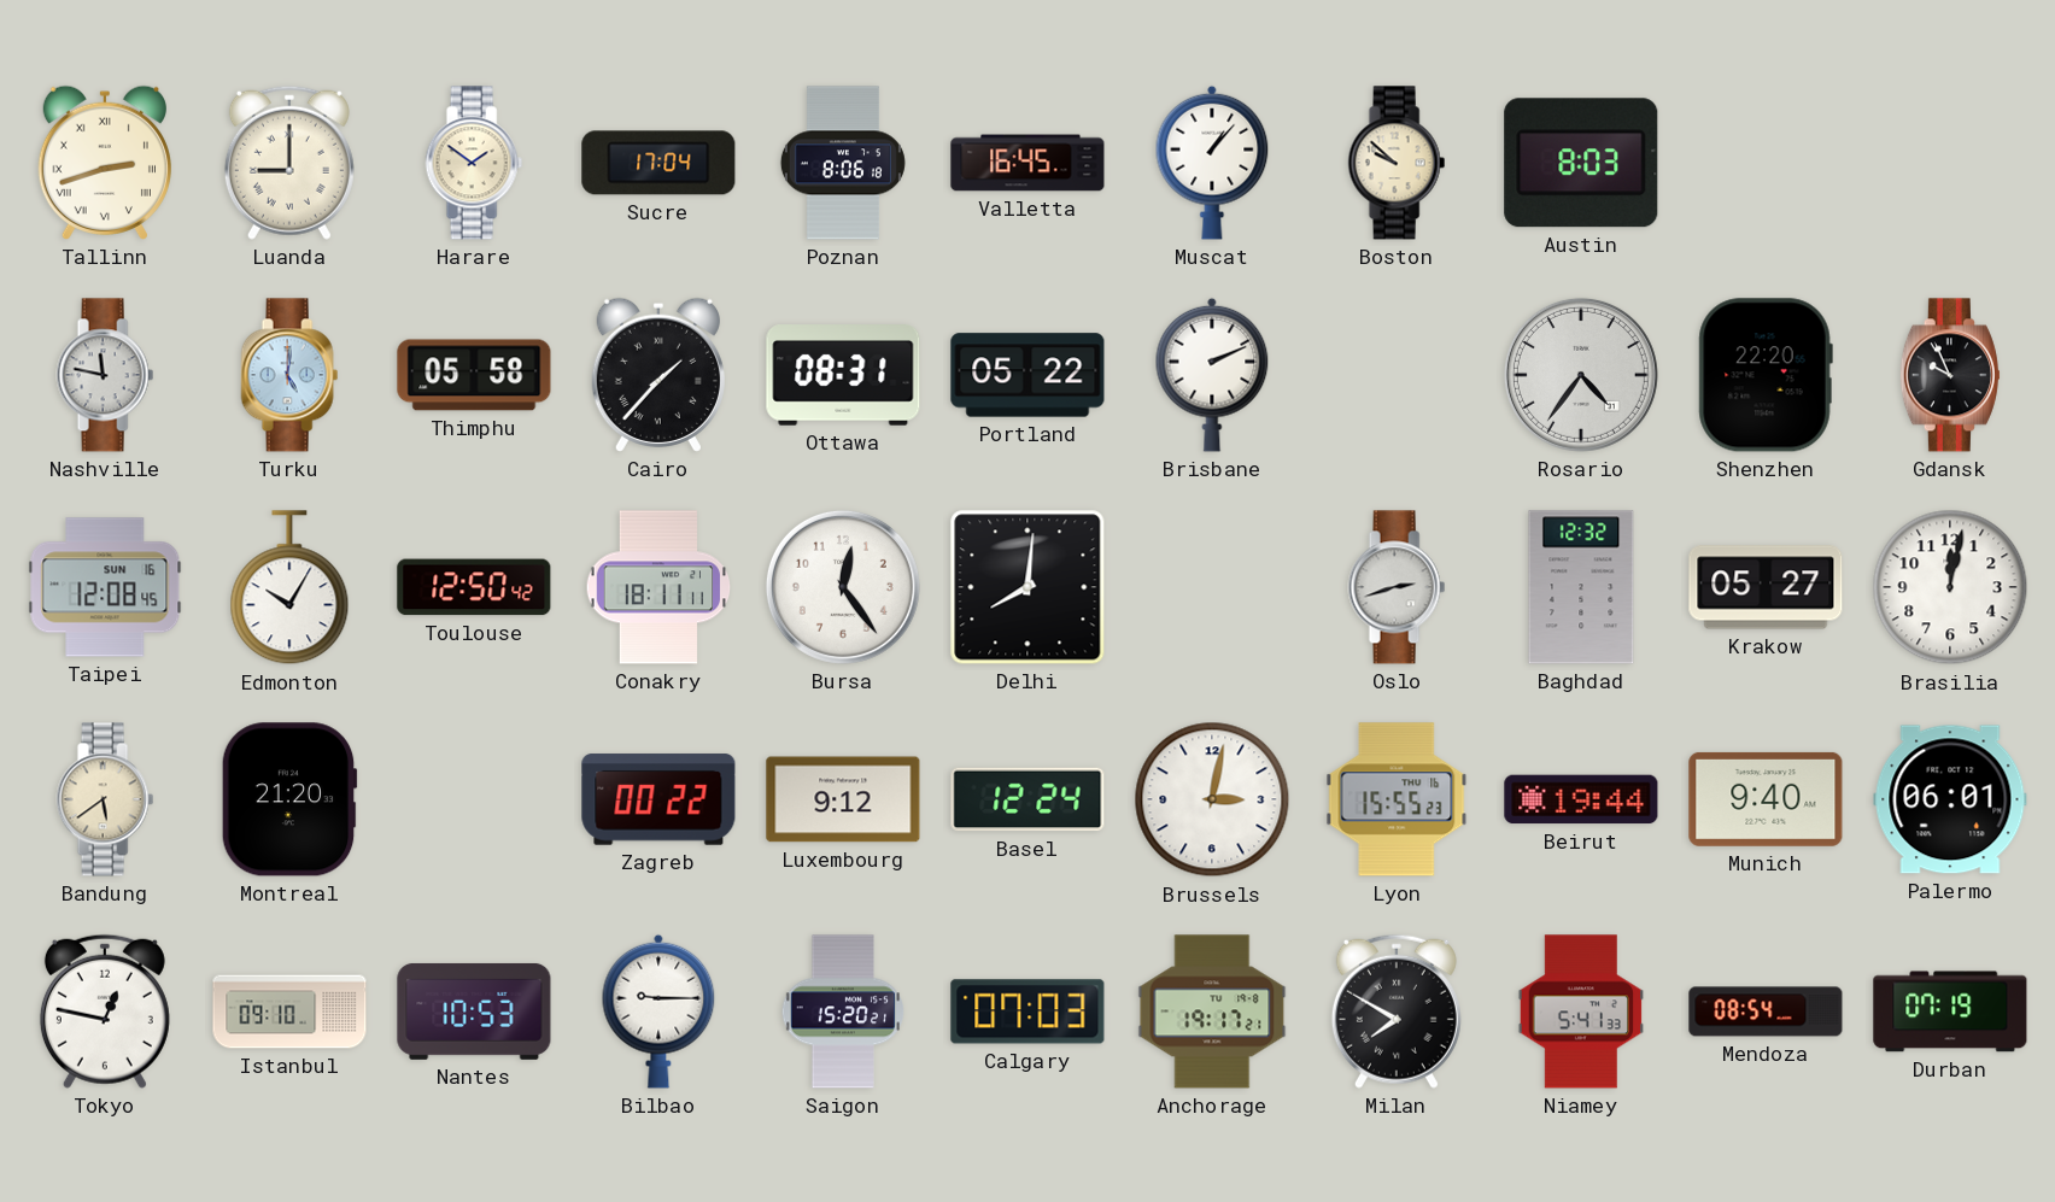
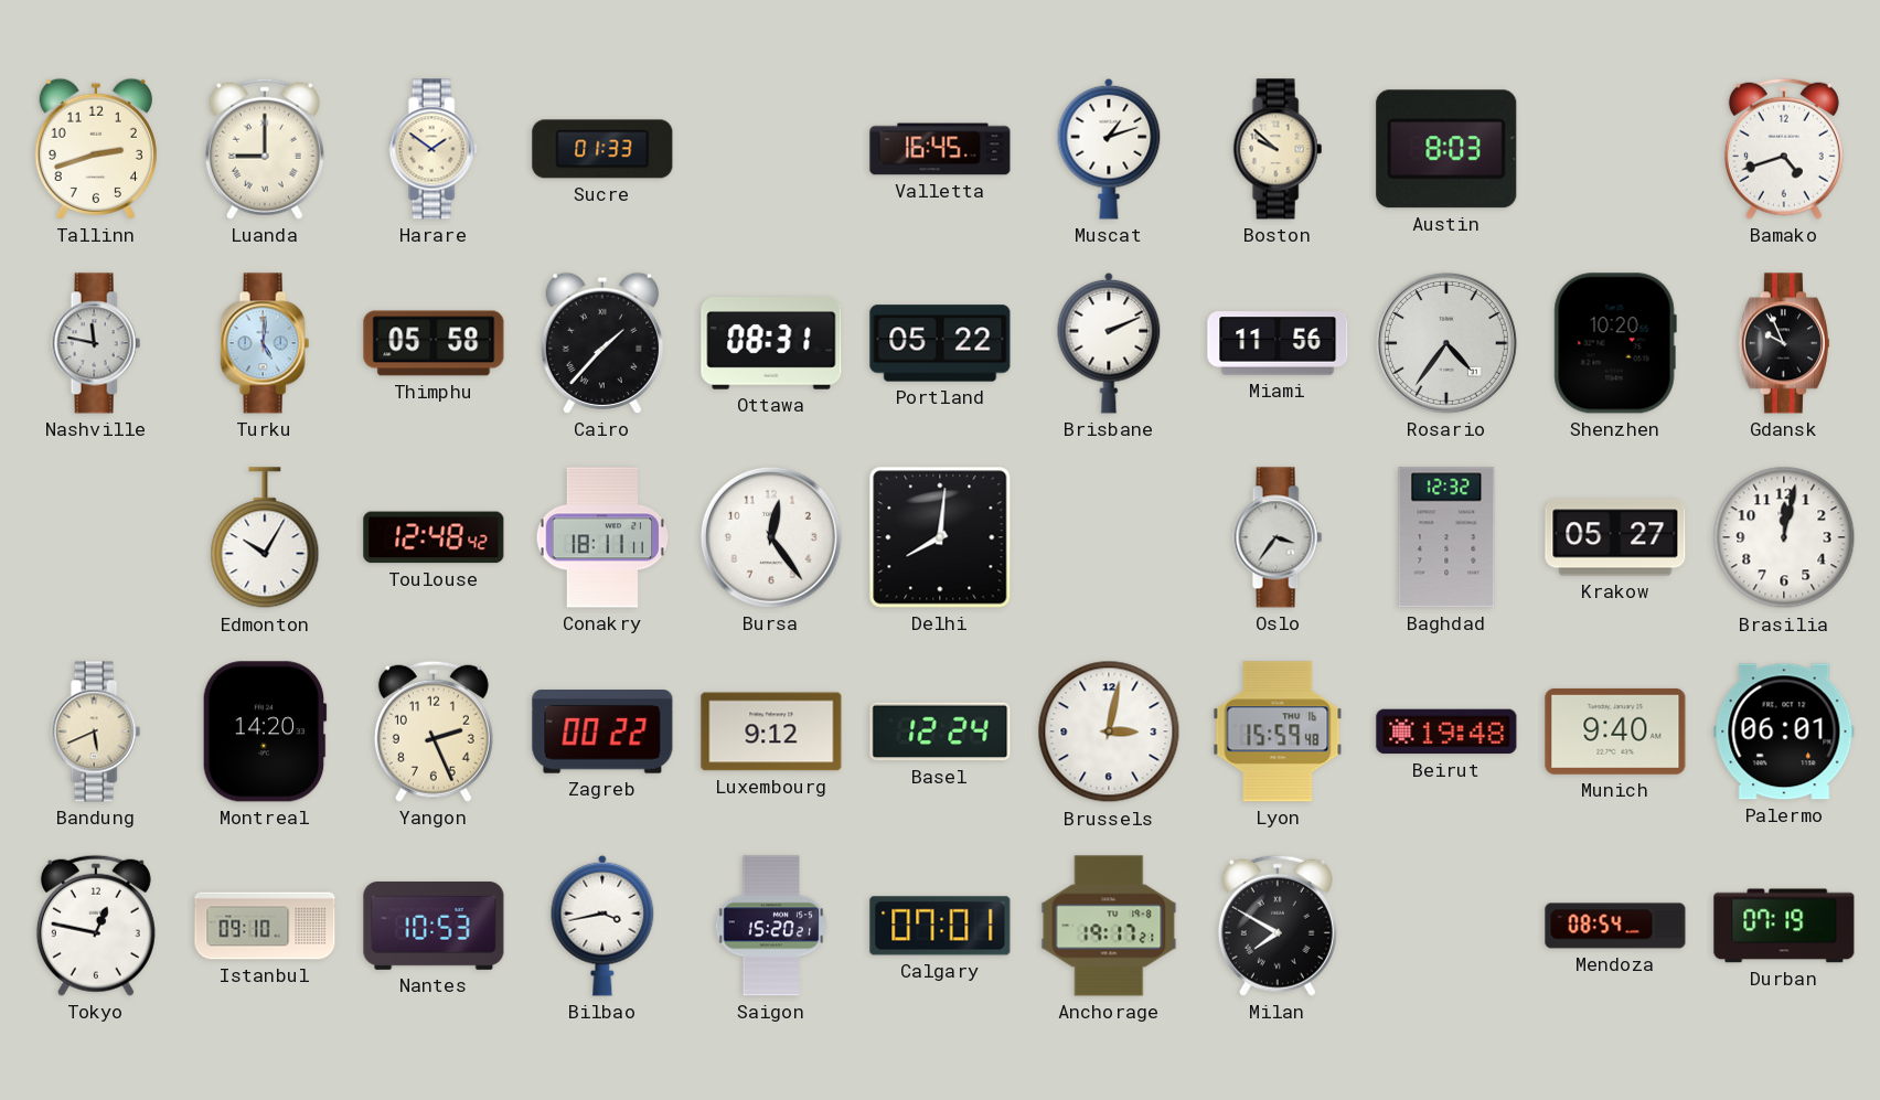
Tallinn numerals: Roman -> Arabic (96, 149)
Sucre: 17:04 -> 01:33 (602, 149)
Poznan: 8:06 -> none (843, 163)
Muscat: 1:07 -> 1:12 (1109, 149)
Bamako: none -> 4:42 (1784, 149)
Miami: none -> 11:56 (1278, 343)
Shenzhen: 22:20 -> 10:20 (1615, 343)
Taipei: 12:08 -> none (105, 587)
Toulouse: 12:50 -> 12:48 (434, 537)
Oslo: 2:42 -> 3:36 (1278, 537)
Bandung: 5:39 -> 5:41 (96, 731)
Montreal: 21:20 -> 14:20 (265, 731)
Yangon: none -> 2:26 (434, 731)
Lyon: 15:55 -> 15:59 (1278, 731)
Beirut: 19:44 -> 19:48 (1446, 731)
Bilbao: 9:15 -> 3:43 (602, 926)
Calgary: 07:03 -> 07:01 (940, 926)
Niamey: 5:41 -> none (1581, 1012)
